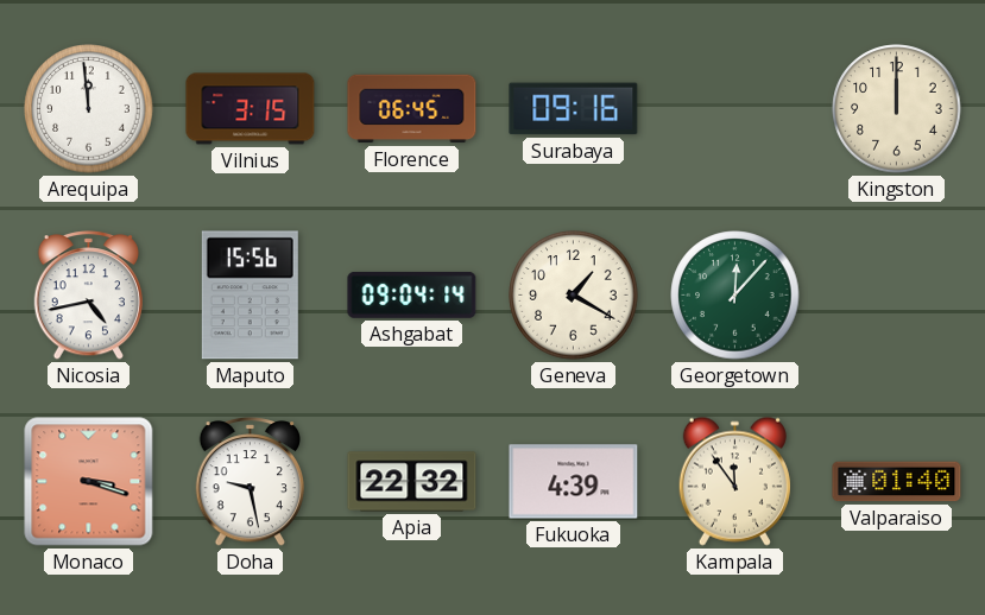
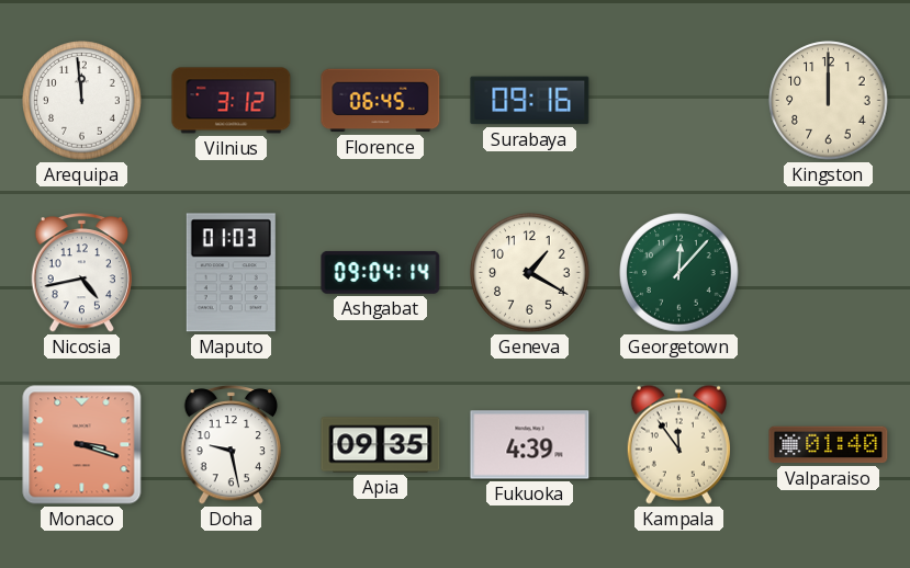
Vilnius: 3:15 -> 3:12 (232, 101)
Maputo: 15:56 -> 01:03 (231, 273)
Apia: 22:32 -> 09:35 (381, 445)
